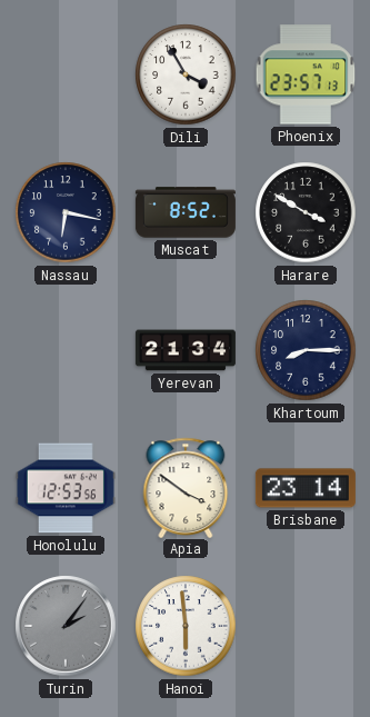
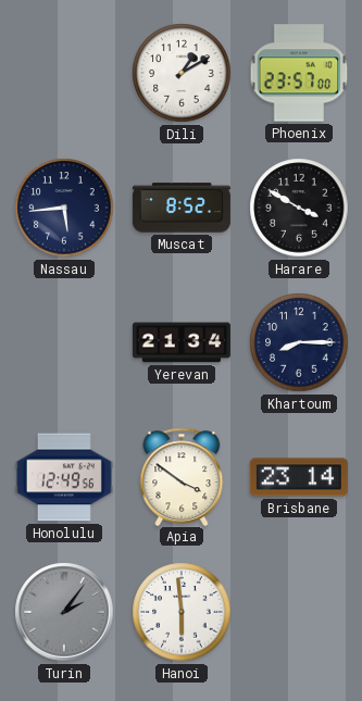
Dili: 3:55 -> 1:10 (182, 73)
Phoenix: 23:57:13 -> 23:57:00 (299, 73)
Nassau: 6:17 -> 5:44 (64, 208)
Honolulu: 12:53 -> 12:49 (64, 477)
